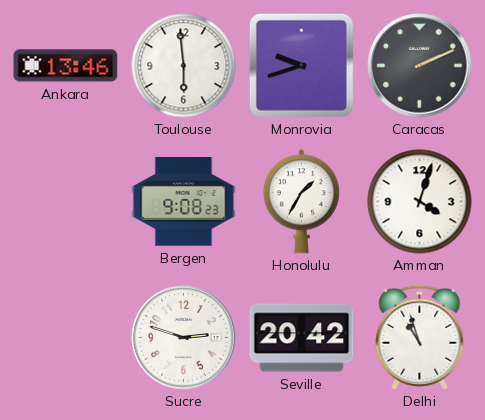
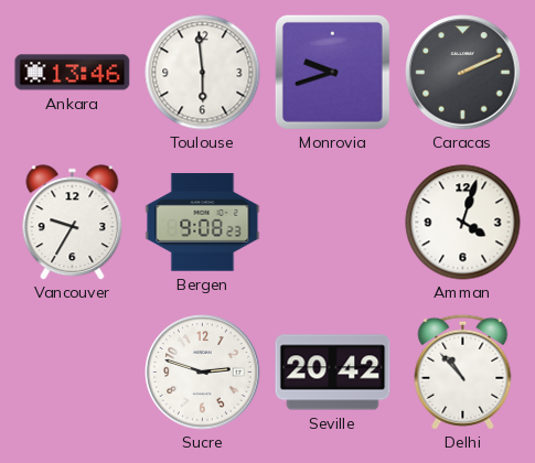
Vancouver: none -> 9:35 (73, 223)
Honolulu: 1:35 -> none (301, 202)
Delhi: 10:57 -> 10:53 (463, 372)
